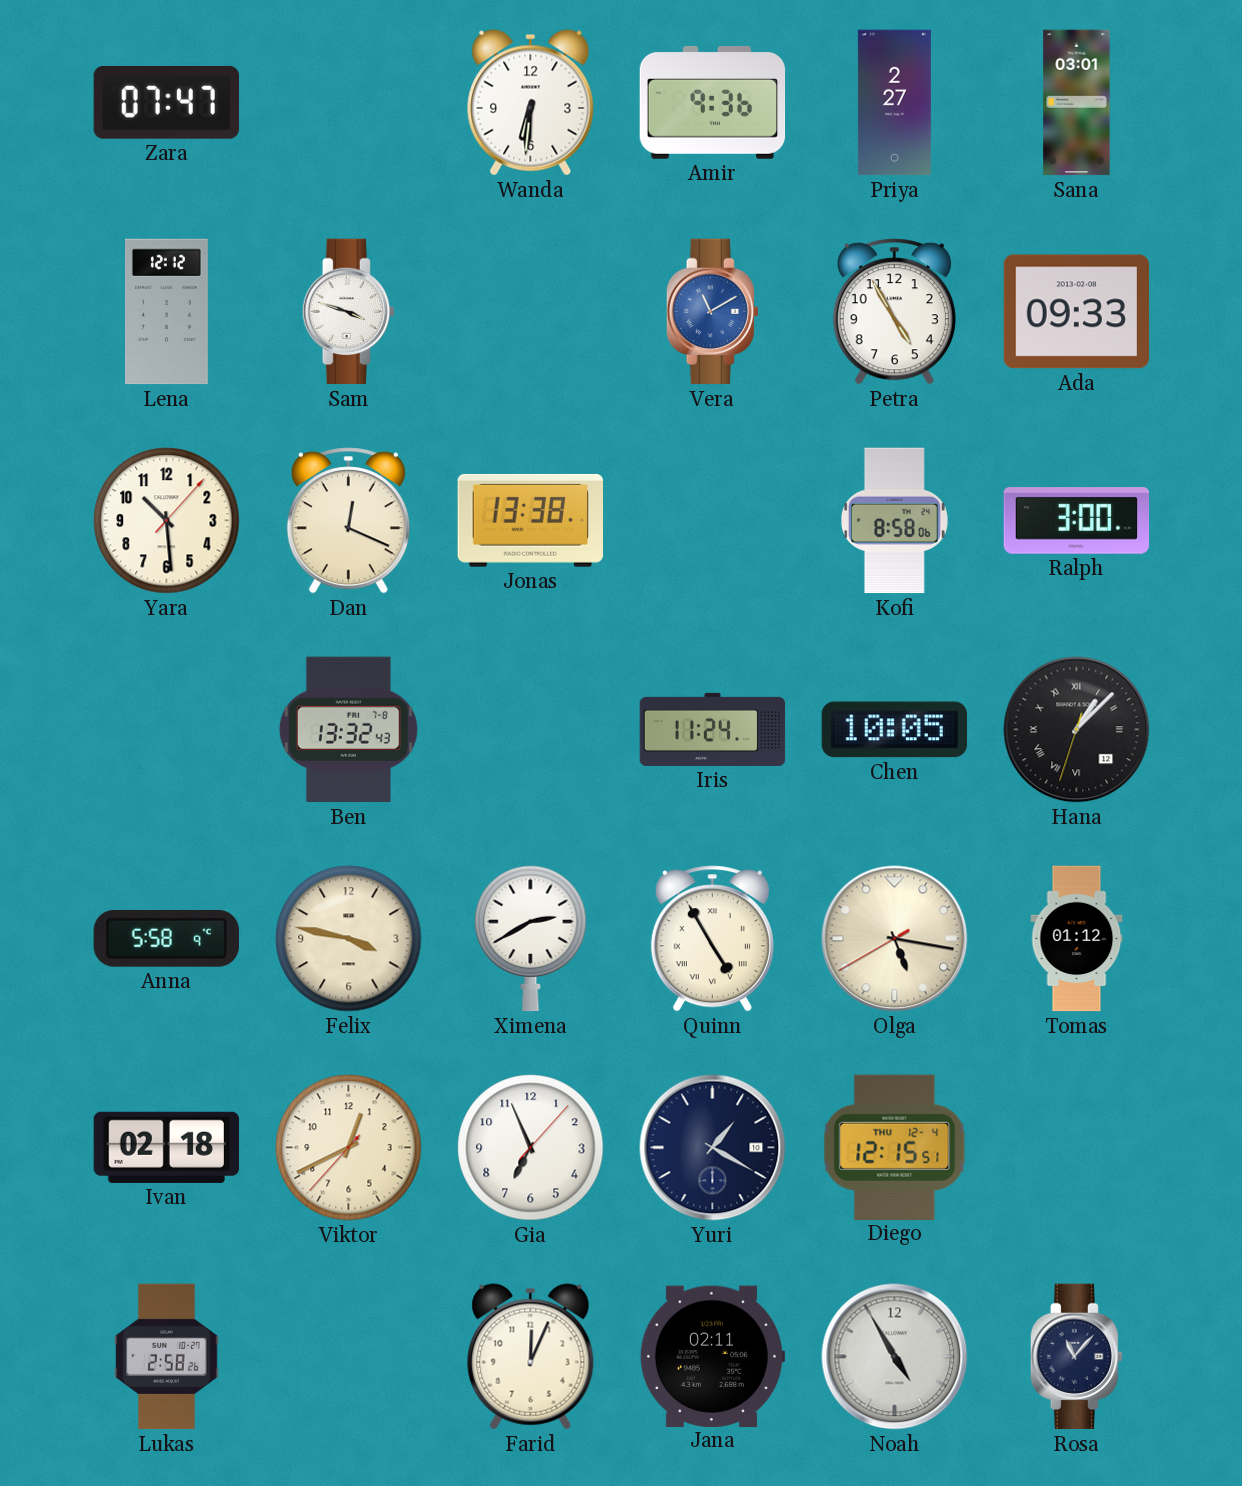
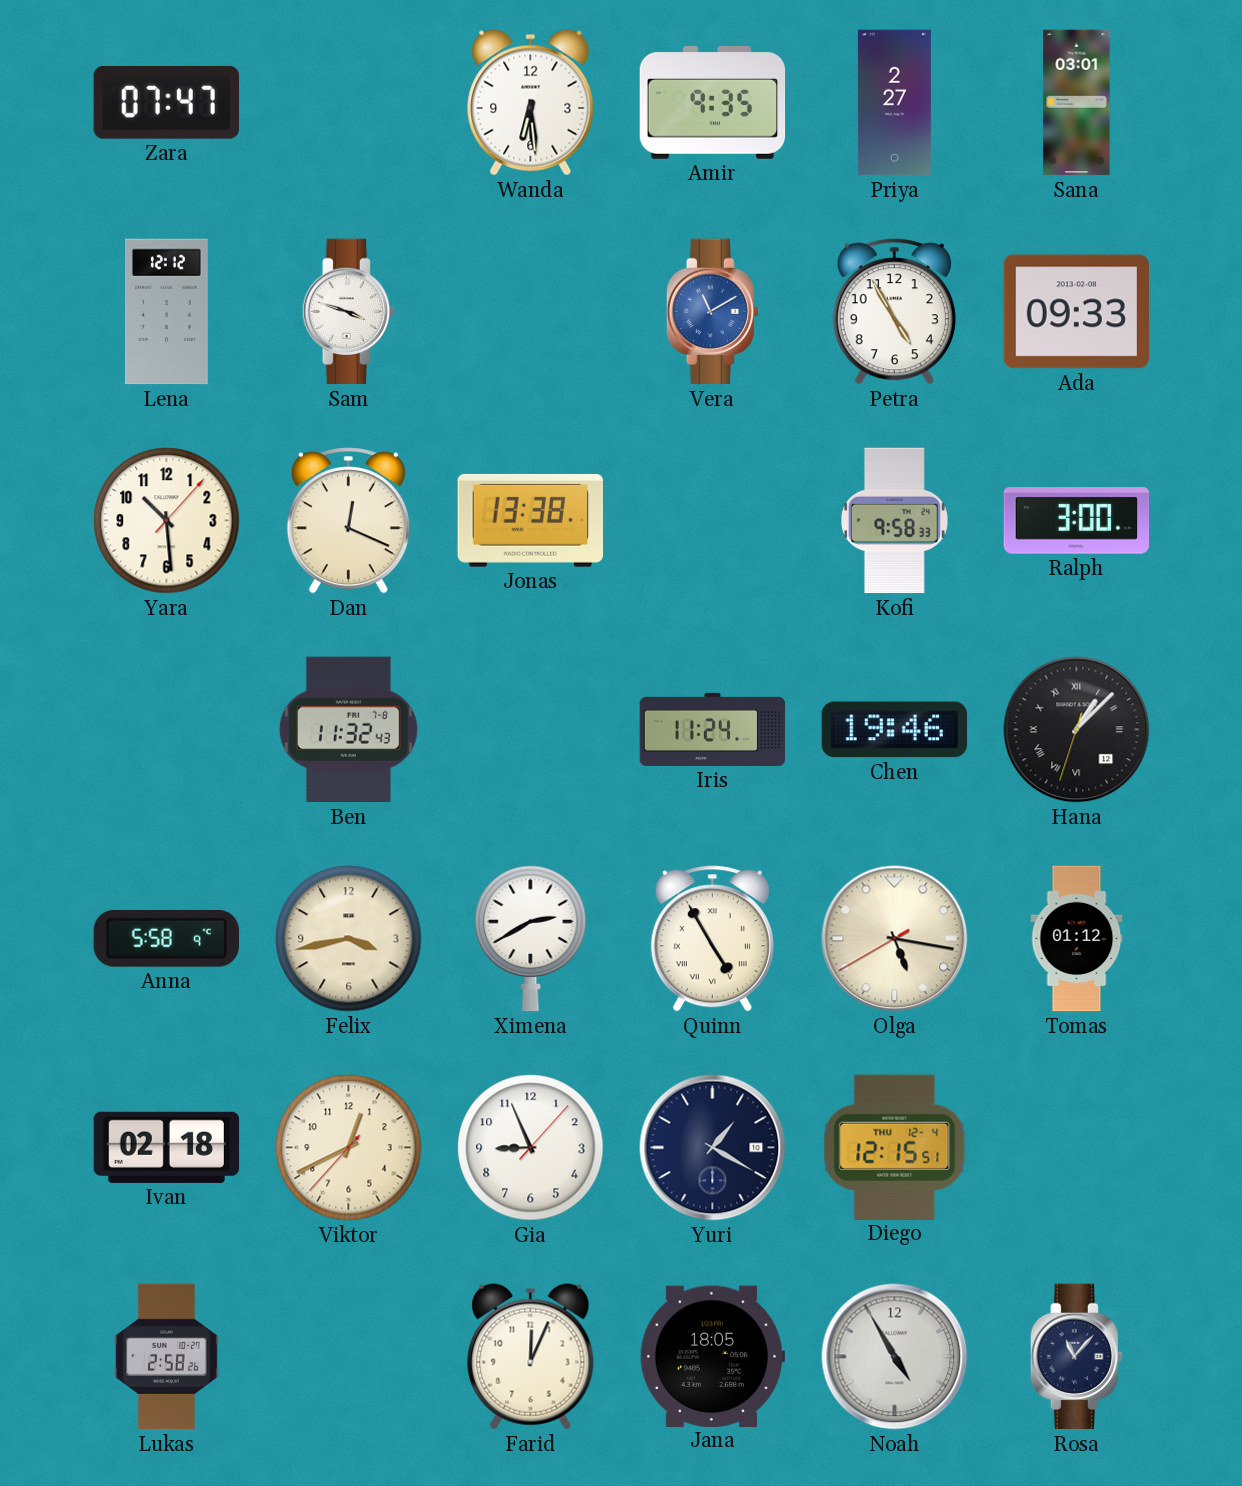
Wanda: 6:31 -> 6:29 (531, 103)
Amir: 9:36 -> 9:35 (713, 103)
Kofi: 8:58 -> 9:58 (894, 521)
Ben: 13:32 -> 11:32 (348, 730)
Chen: 10:05 -> 19:46 (895, 730)
Felix: 3:47 -> 3:43 (349, 939)
Gia: 6:56 -> 8:56 (531, 1148)
Jana: 02:11 -> 18:05 (711, 1356)
